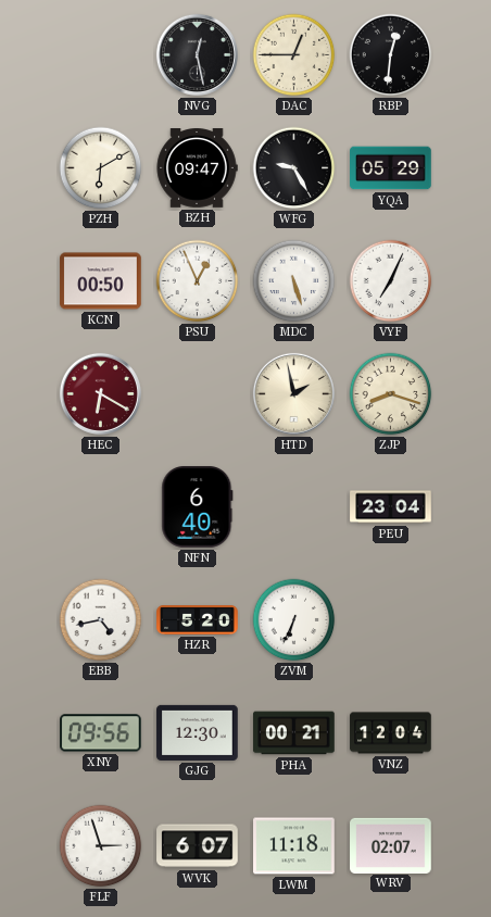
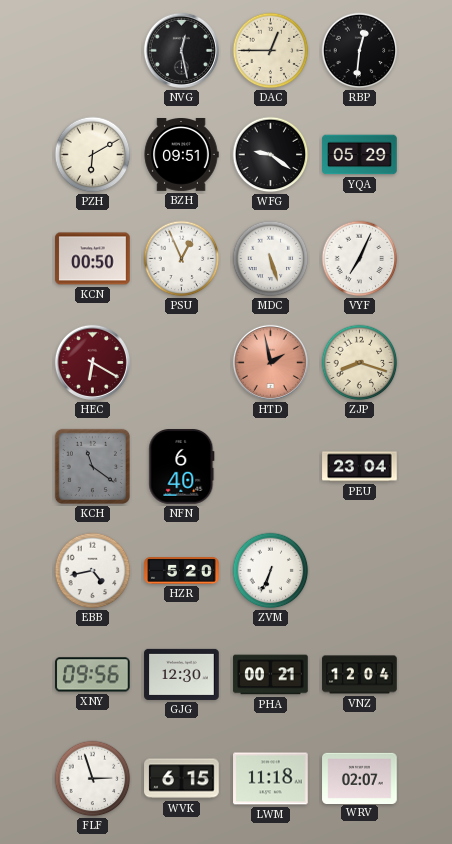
BZH: 09:47 -> 09:51 (181, 155)
WFG: 9:25 -> 9:21 (271, 155)
HTD dial: cream -> salmon (270, 362)
KCH: none -> 11:21 (92, 466)
WVK: 6:07 -> 6:15 (182, 779)
